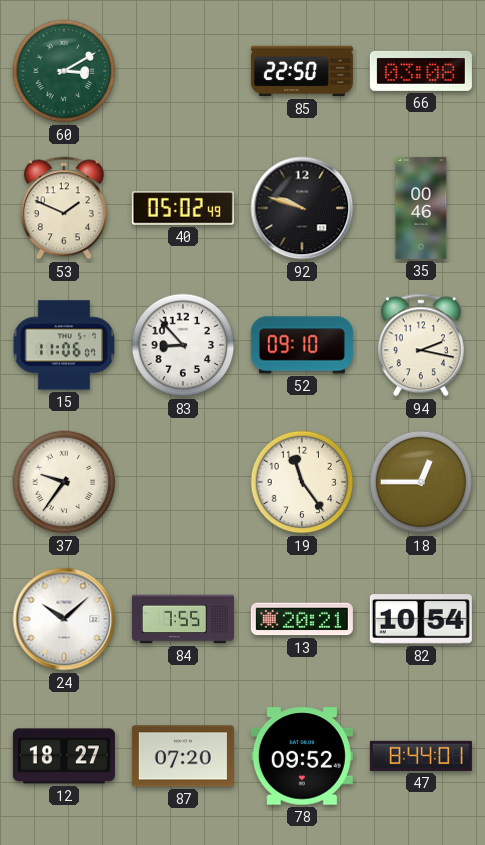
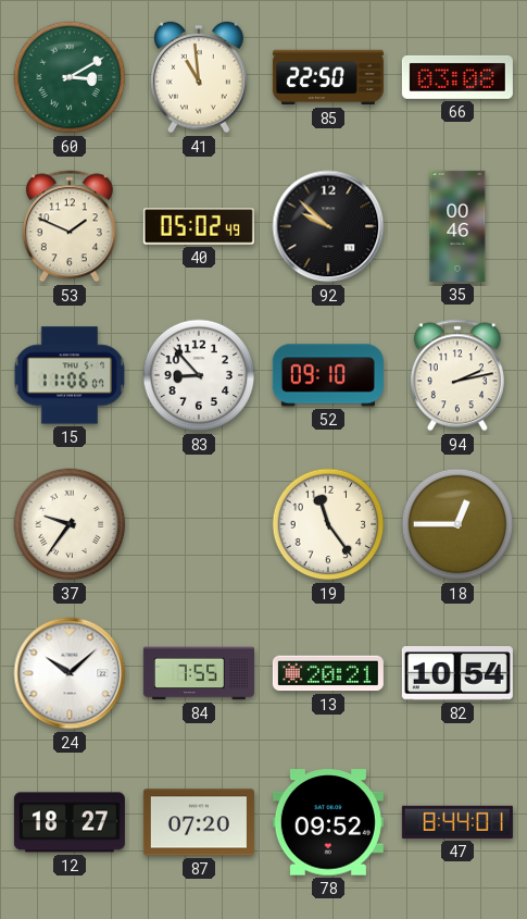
41: none -> 10:59 (200, 77)
92: 9:48 -> 9:52 (328, 226)
94: 2:17 -> 2:13 (457, 375)
